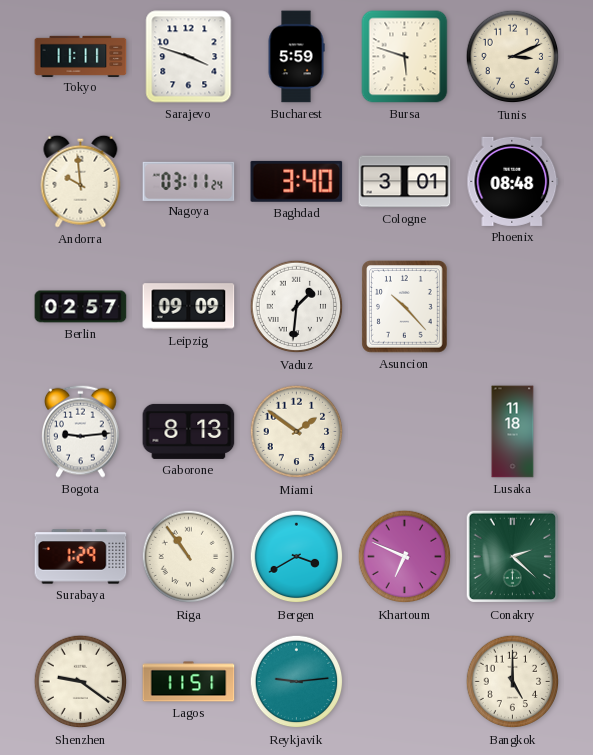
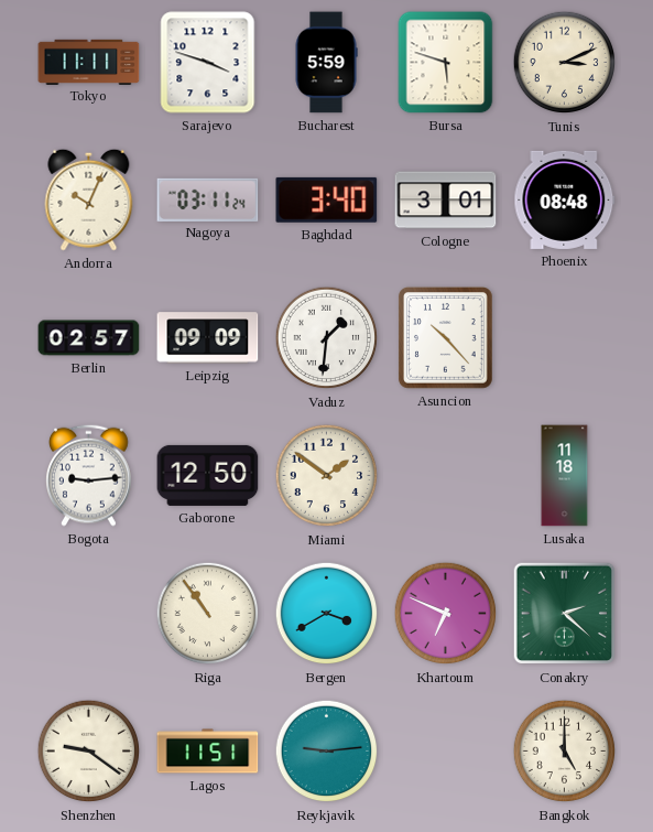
Andorra: 9:59 -> 10:04 (89, 199)
Gaborone: 8:13 -> 12:50 (208, 475)
Surabaya: 1:29 -> none (81, 557)
